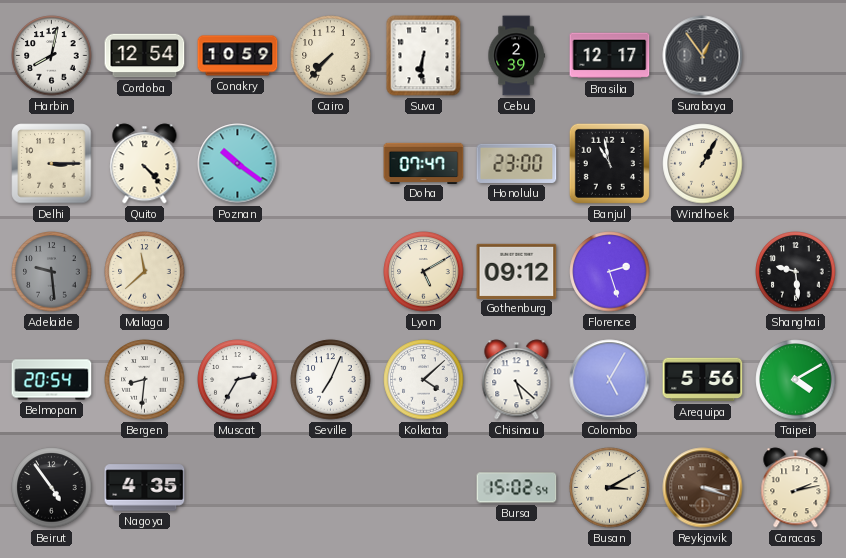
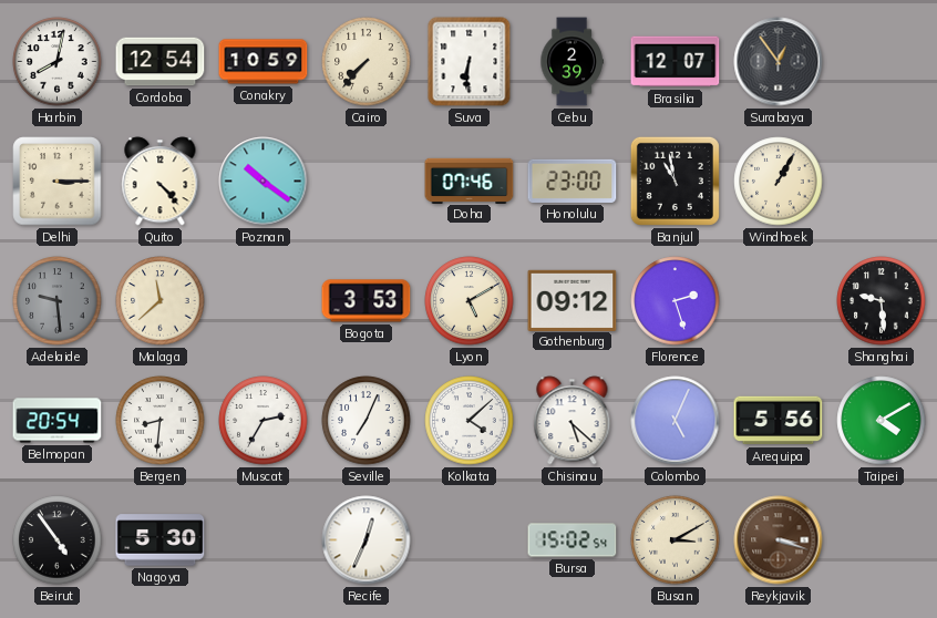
Brasilia: 12:17 -> 12:07 (676, 62)
Doha: 07:47 -> 07:46 (470, 181)
Bogota: none -> 3:53 (367, 301)
Colombo: 5:05 -> 5:04 (676, 421)
Nagoya: 4:35 -> 5:30 (161, 540)
Recife: none -> 12:34 (367, 540)
Caracas: 2:13 -> none (796, 488)
